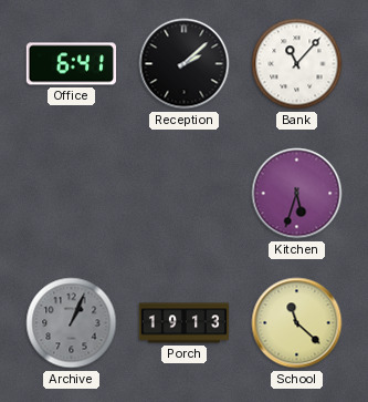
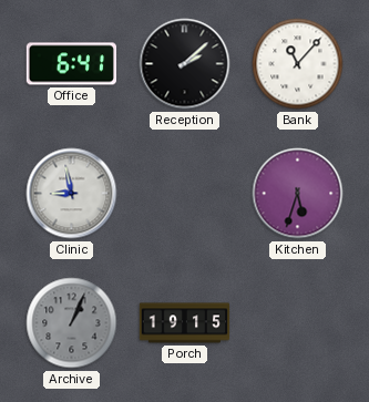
Clinic: none -> 8:58 (72, 194)
Porch: 19:13 -> 19:15 (185, 323)
School: 11:22 -> none (297, 323)
